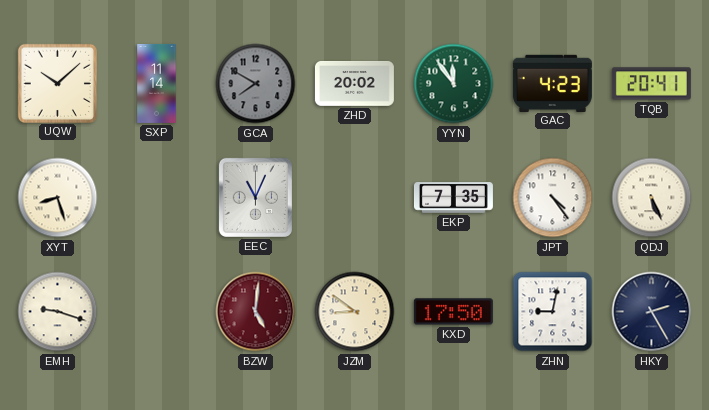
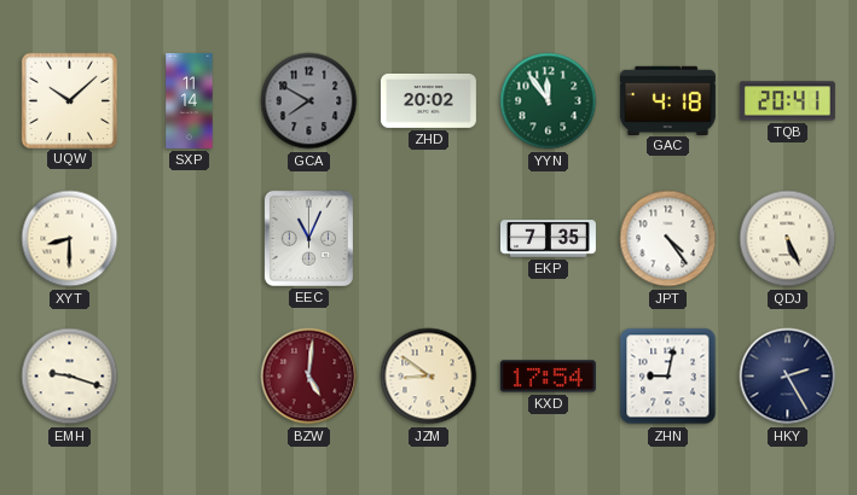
GAC: 4:23 -> 4:18 (667, 100)
XYT: 8:27 -> 8:30 (70, 239)
KXD: 17:50 -> 17:54 (548, 377)
